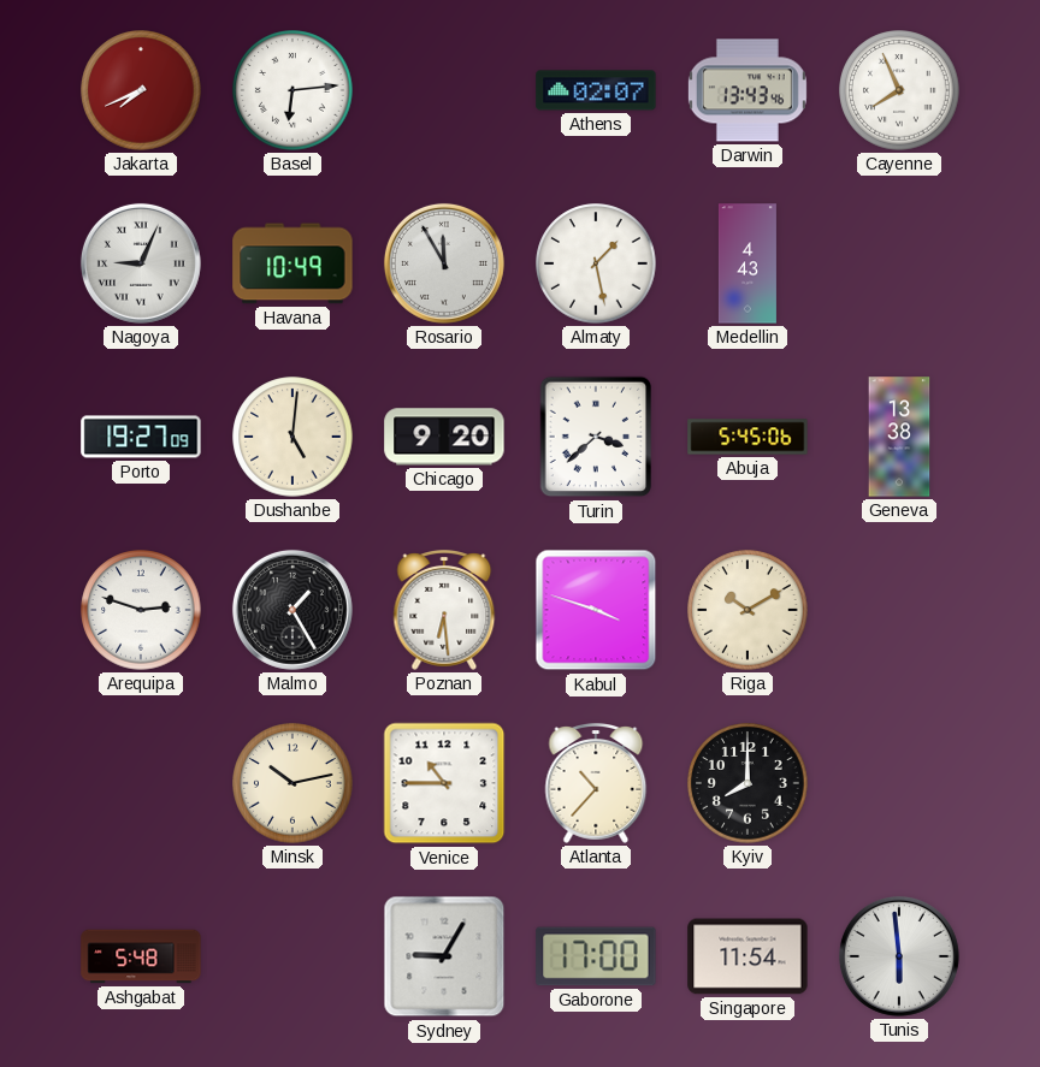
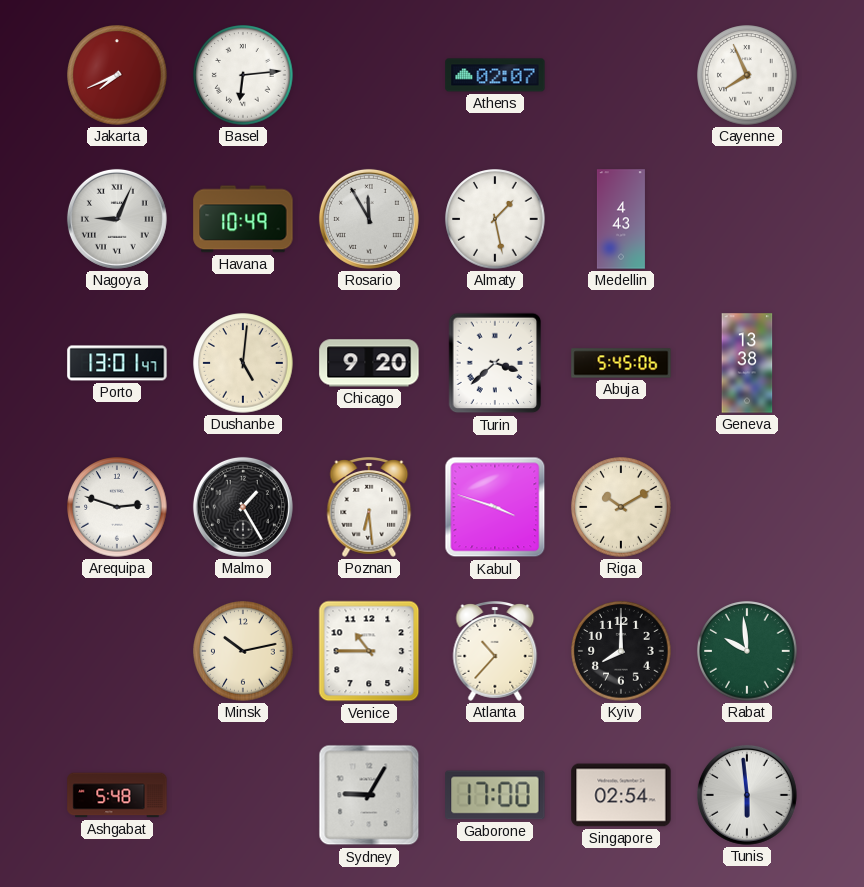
Darwin: 13:43 -> none (747, 90)
Porto: 19:27 -> 13:01 (117, 363)
Rabat: none -> 9:59 (747, 651)
Singapore: 11:54 -> 02:54 (621, 795)
